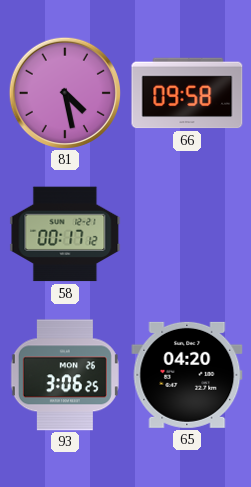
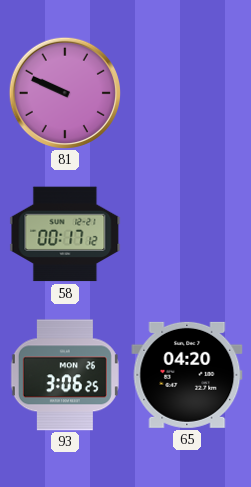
81: 4:28 -> 9:49 (65, 93)
66: 09:58 -> none (187, 93)
